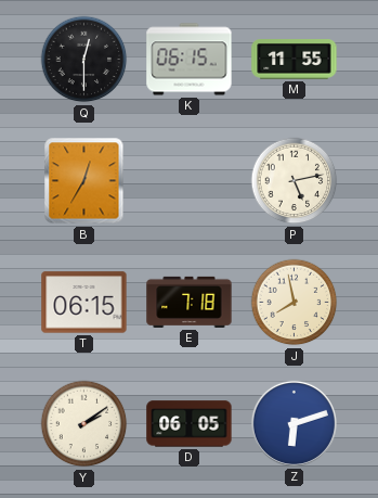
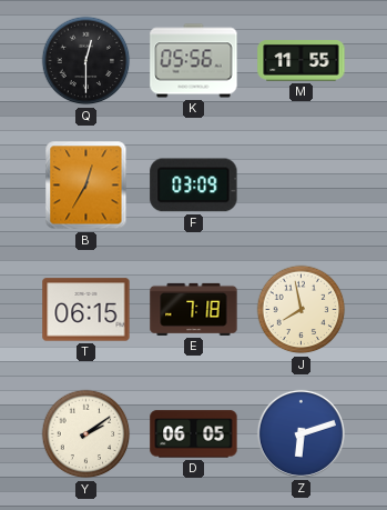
K: 06:15 -> 05:56 (194, 61)
F: none -> 03:09 (194, 186)
P: 5:13 -> none (295, 181)
